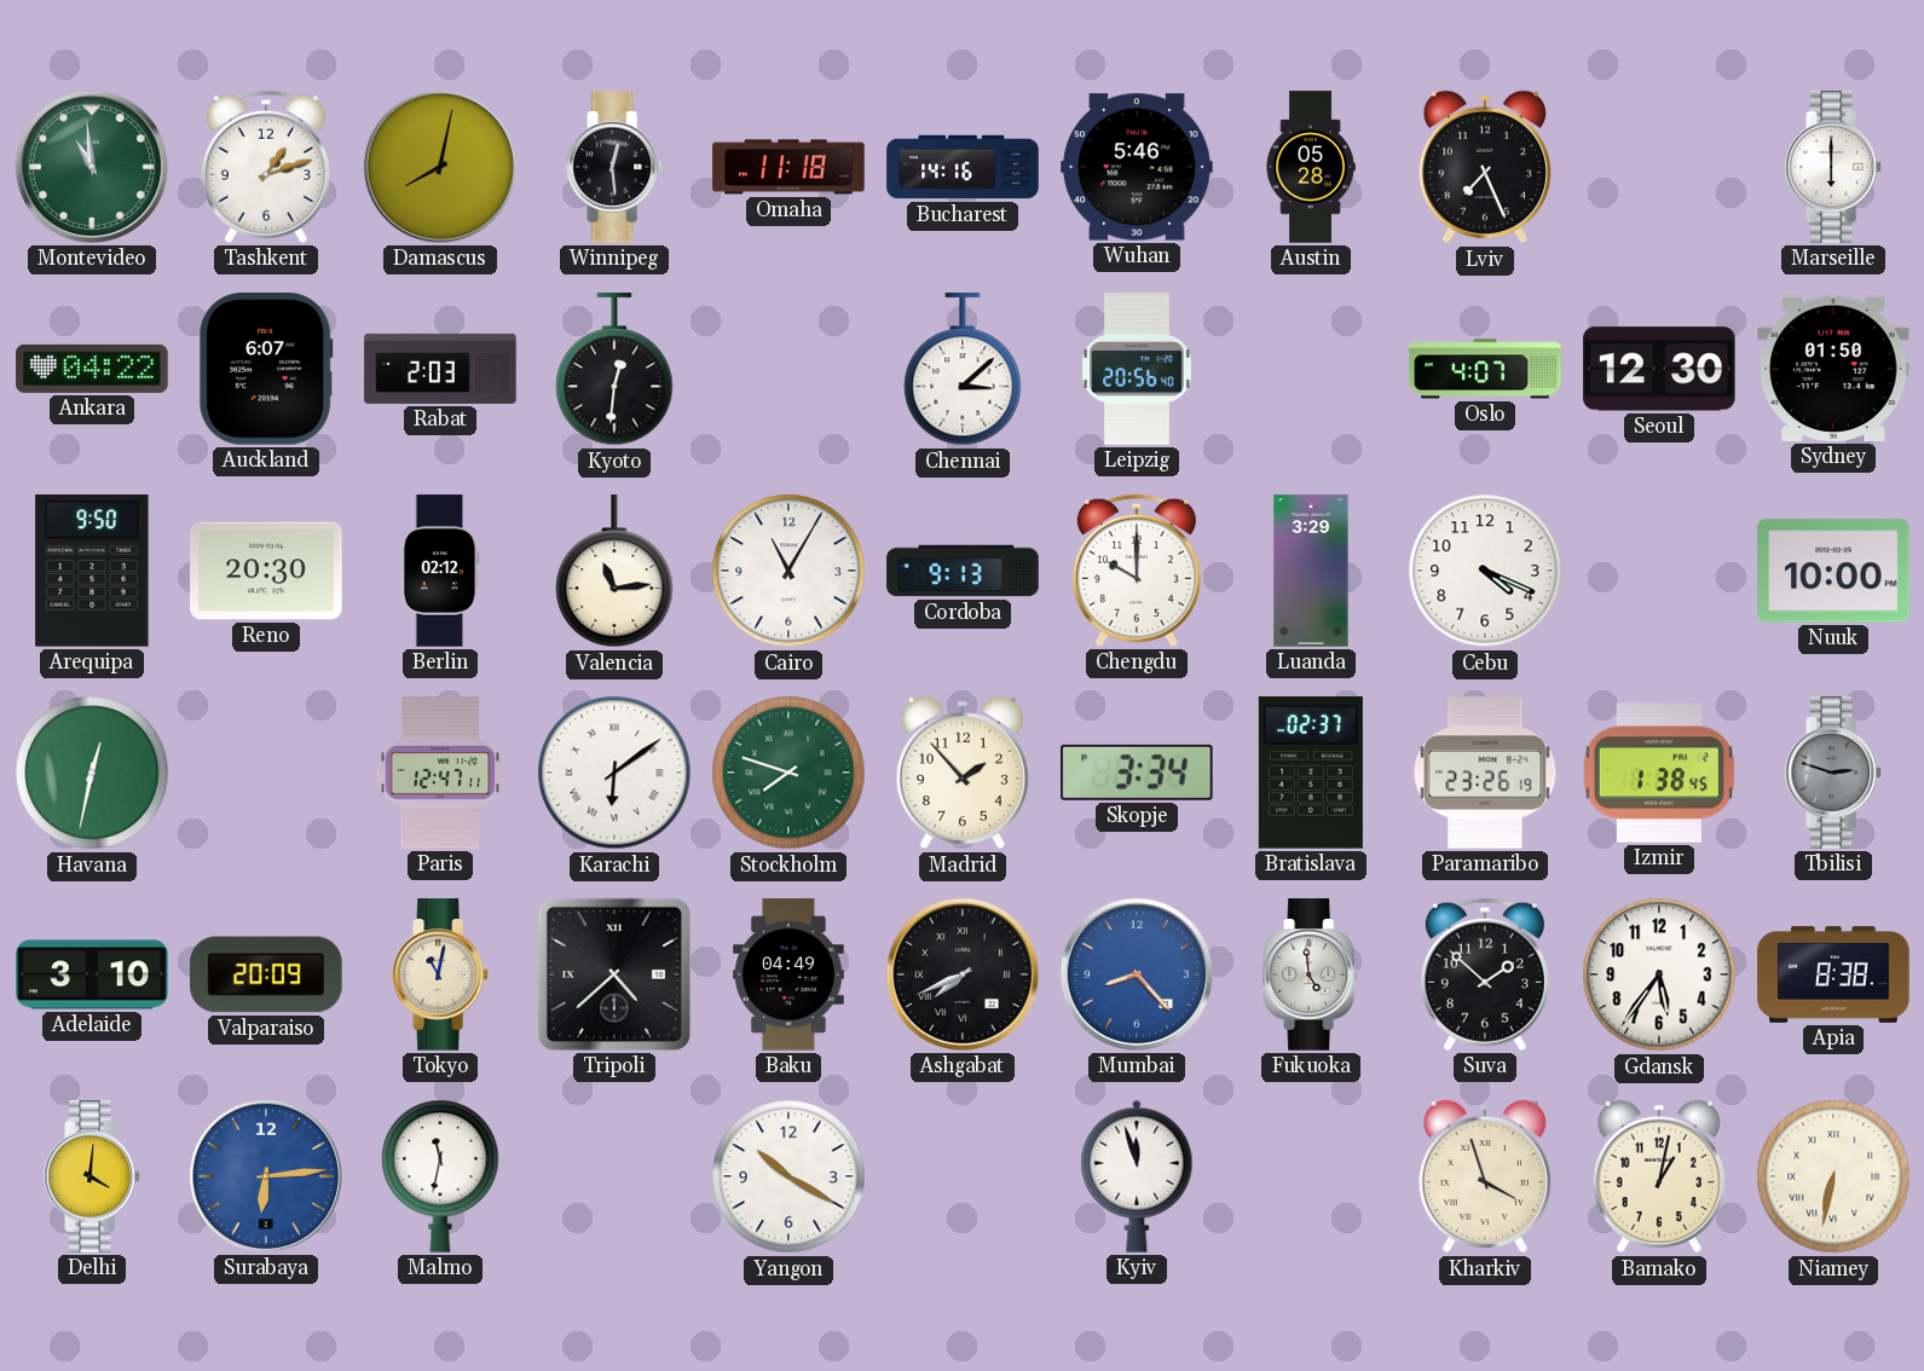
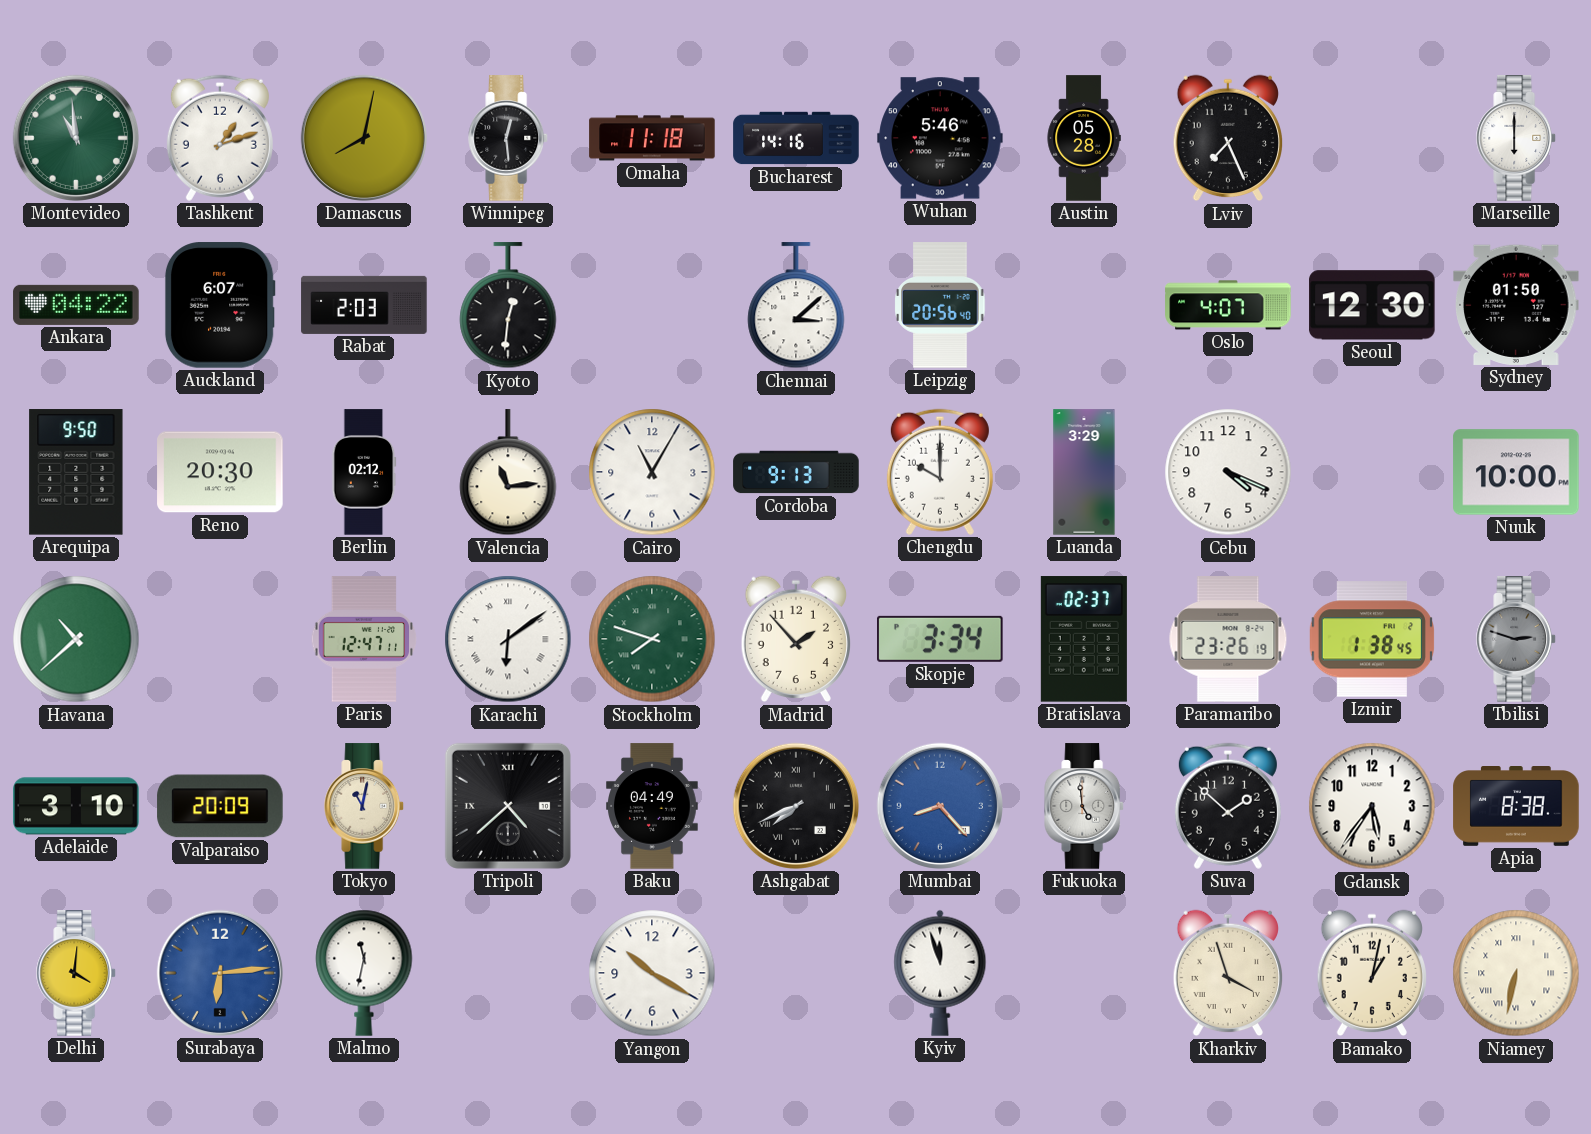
Havana: 12:32 -> 10:38 (76, 639)
